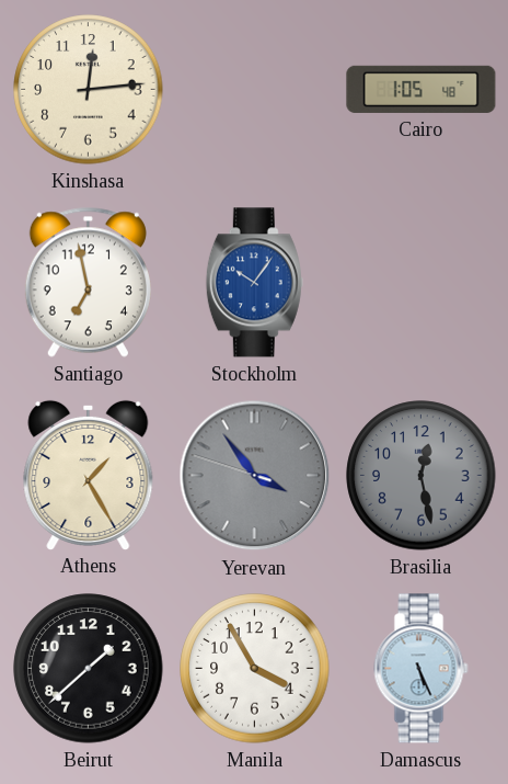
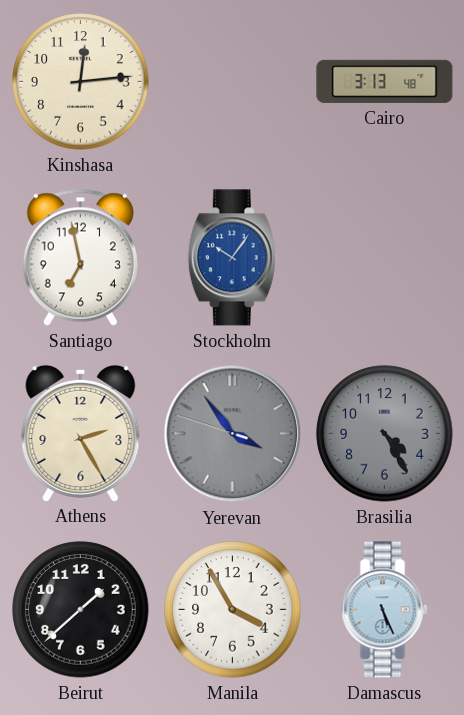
Cairo: 1:05 -> 3:13 (385, 81)
Athens: 1:25 -> 2:25 (81, 433)
Brasilia: 12:28 -> 4:25 (385, 434)
